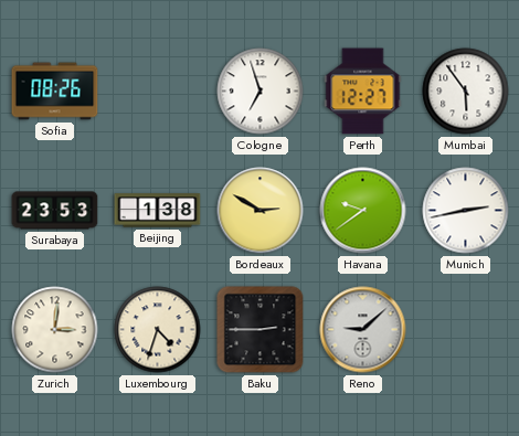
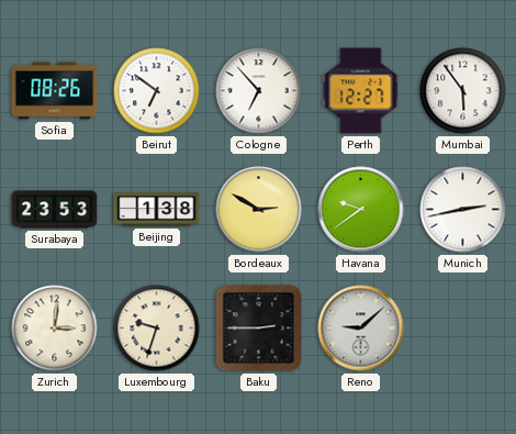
Beirut: none -> 6:51 (157, 91)
Cologne: 6:57 -> 6:53 (259, 91)
Luxembourg: 4:33 -> 9:33 (157, 329)
